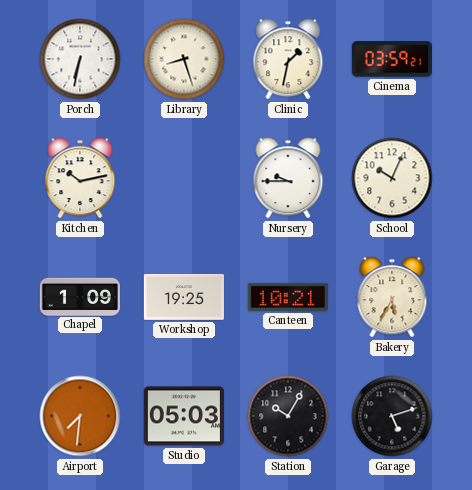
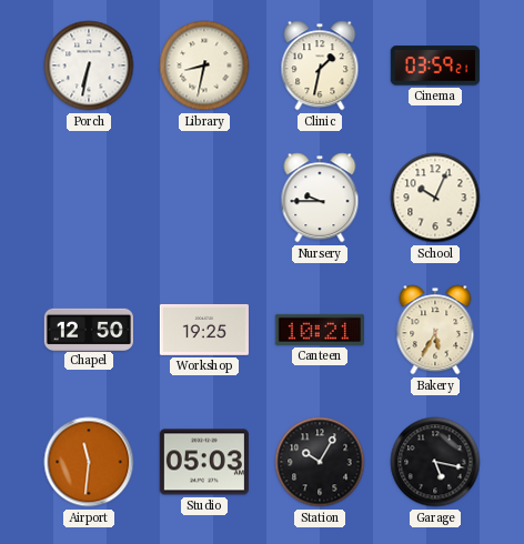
Library: 8:27 -> 8:32 (204, 66)
Kitchen: 10:13 -> none (80, 178)
Chapel: 1:09 -> 12:50 (89, 329)
Airport: 7:31 -> 11:31 (89, 462)
Garage: 5:12 -> 5:17 (435, 462)
